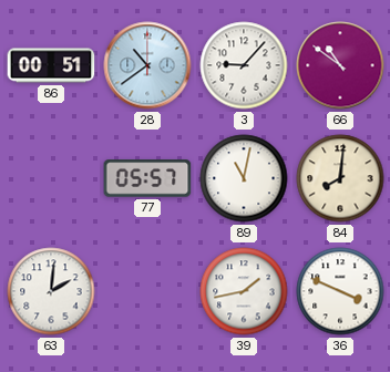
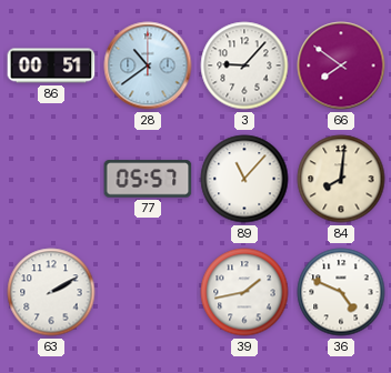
66: 10:51 -> 7:51 (341, 65)
89: 11:02 -> 11:07 (244, 179)
63: 2:01 -> 2:10 (51, 292)
36: 3:49 -> 4:49 (341, 292)
